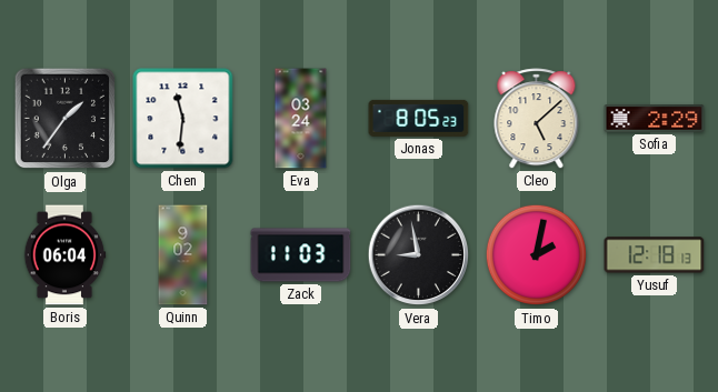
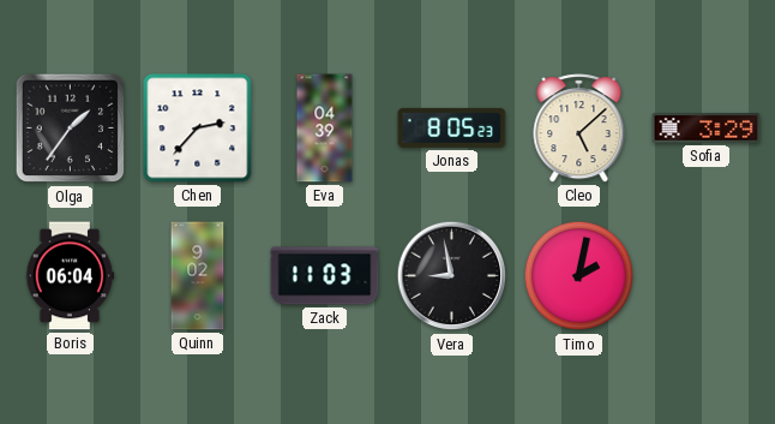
Chen: 11:31 -> 2:37 (198, 129)
Eva: 03:24 -> 04:39 (325, 129)
Sofia: 2:29 -> 3:29 (707, 129)
Yusuf: 12:18 -> none (655, 255)
